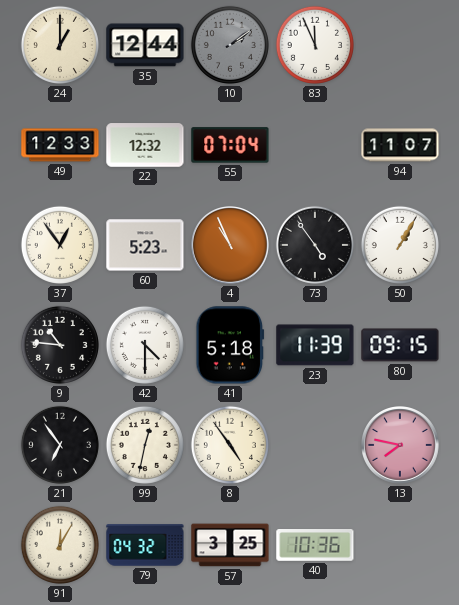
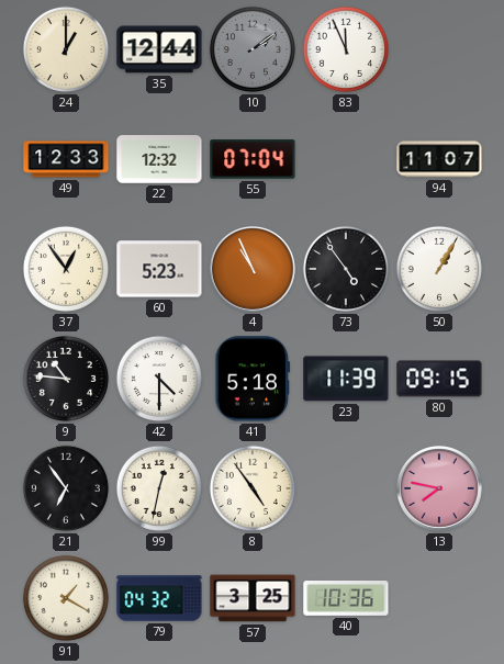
91: 12:05 -> 1:20 (66, 598)
